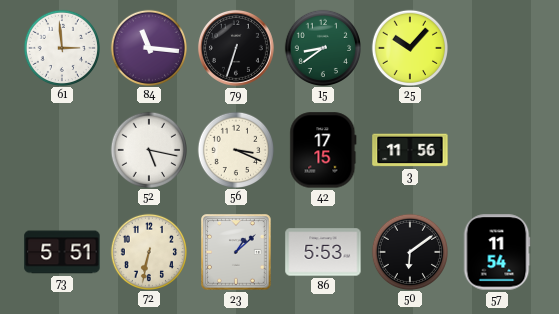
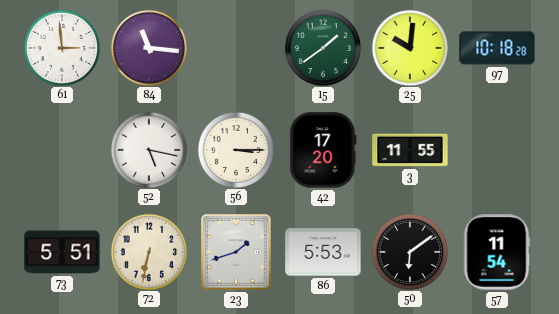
79: 6:33 -> none (236, 48)
15: 8:39 -> 1:39 (322, 47)
25: 10:07 -> 10:01 (409, 47)
97: none -> 10:18 (497, 48)
56: 3:19 -> 3:15 (235, 149)
42: 17:15 -> 17:20 (323, 150)
3: 11:56 -> 11:55 (410, 150)
23: 1:08 -> 1:42 (236, 252)
